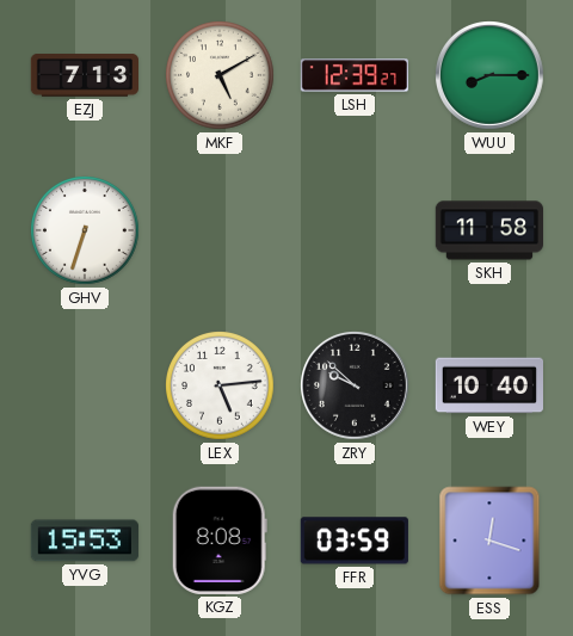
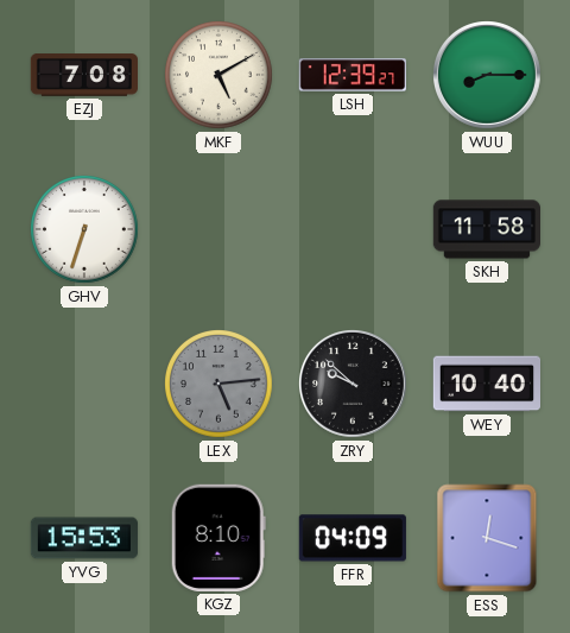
EZJ: 7:13 -> 7:08 (83, 75)
LEX dial: white -> grey (220, 385)
KGZ: 8:08 -> 8:10 (218, 538)
FFR: 03:59 -> 04:09 (353, 538)
